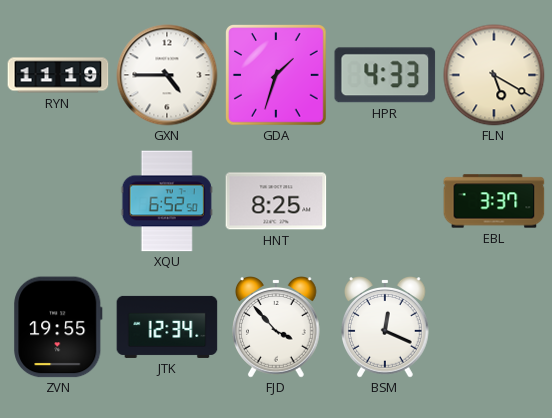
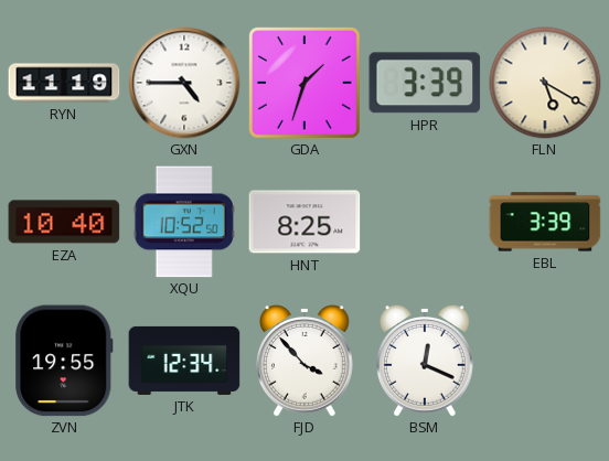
HPR: 4:33 -> 3:39 (425, 83)
EZA: none -> 10:40 (64, 222)
XQU: 6:52 -> 10:52 (184, 222)
EBL: 3:37 -> 3:39 (545, 222)
